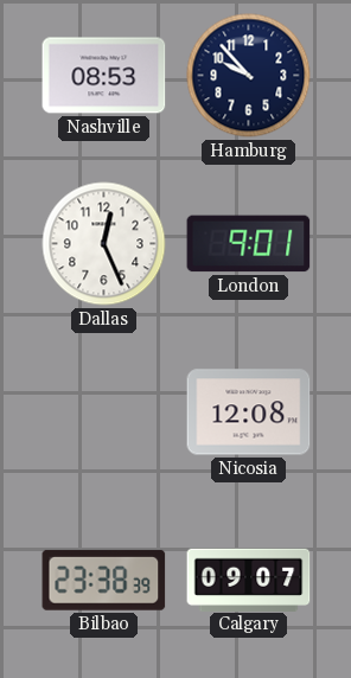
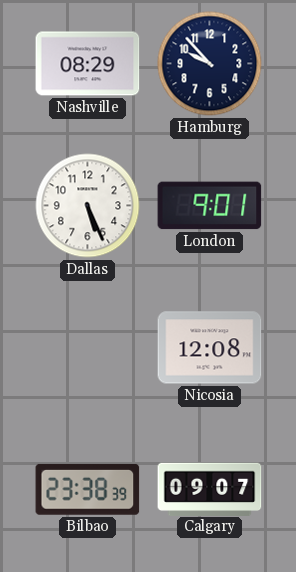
Nashville: 08:53 -> 08:29 (88, 64)
Dallas: 12:26 -> 5:26 (88, 206)
